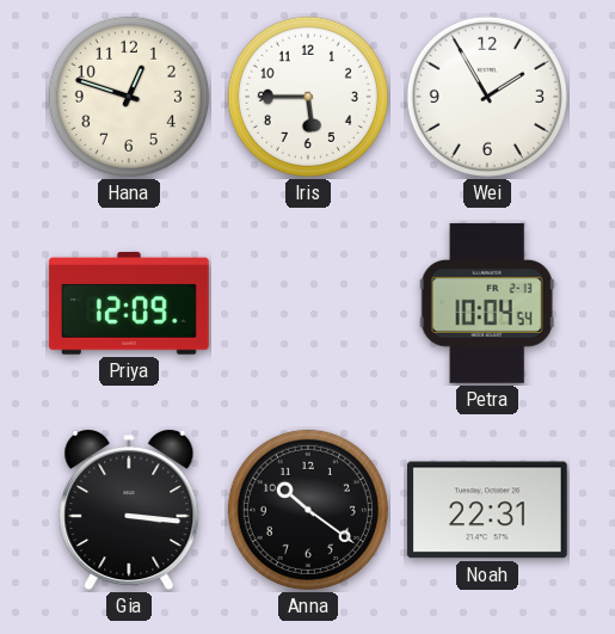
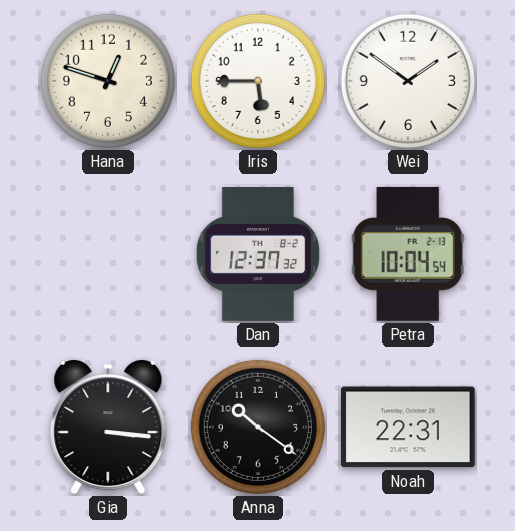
Wei: 1:55 -> 1:51 (408, 81)
Priya: 12:09 -> none (129, 304)
Dan: none -> 12:37 (258, 255)
